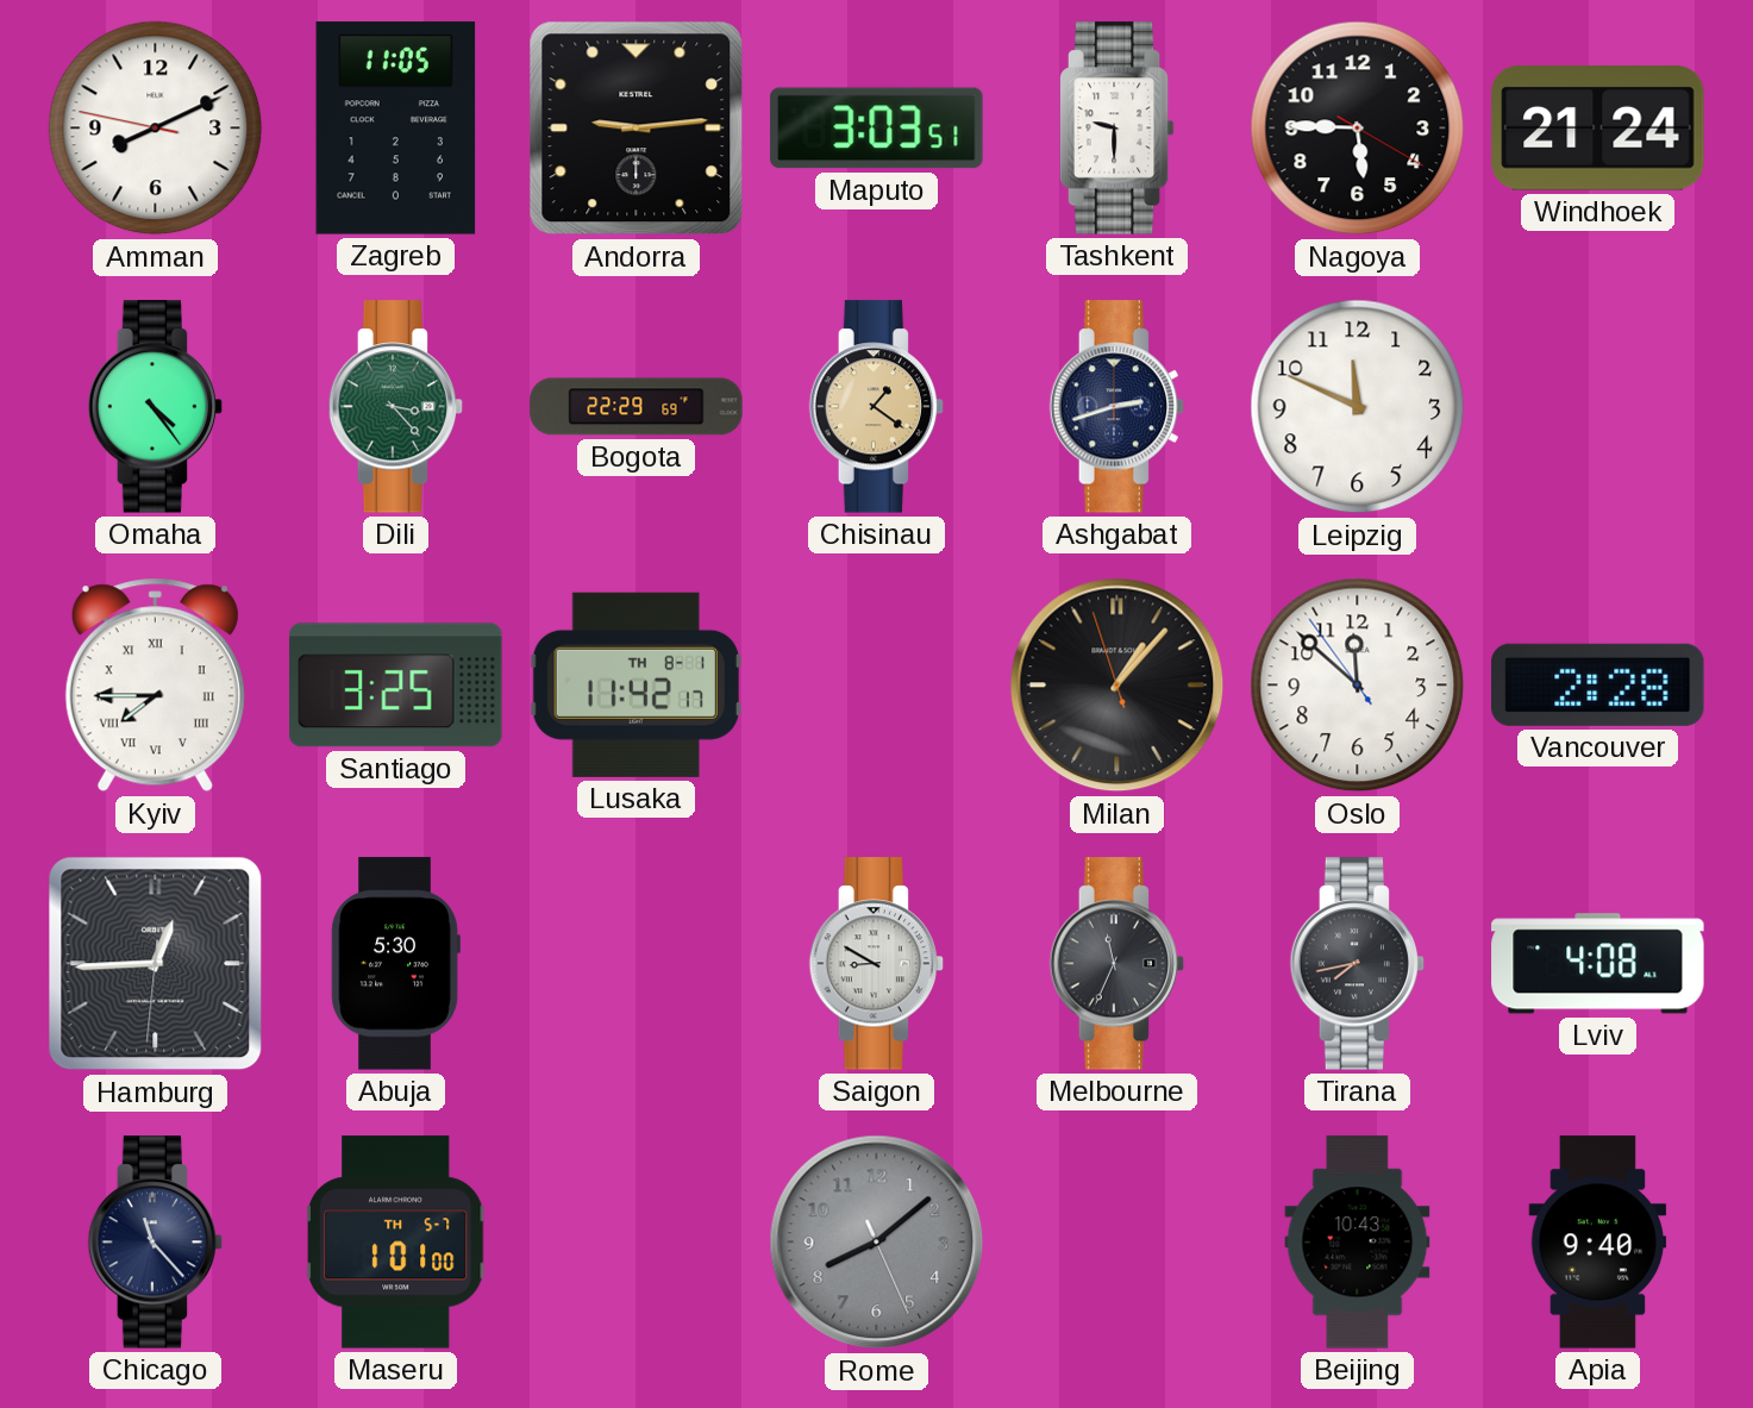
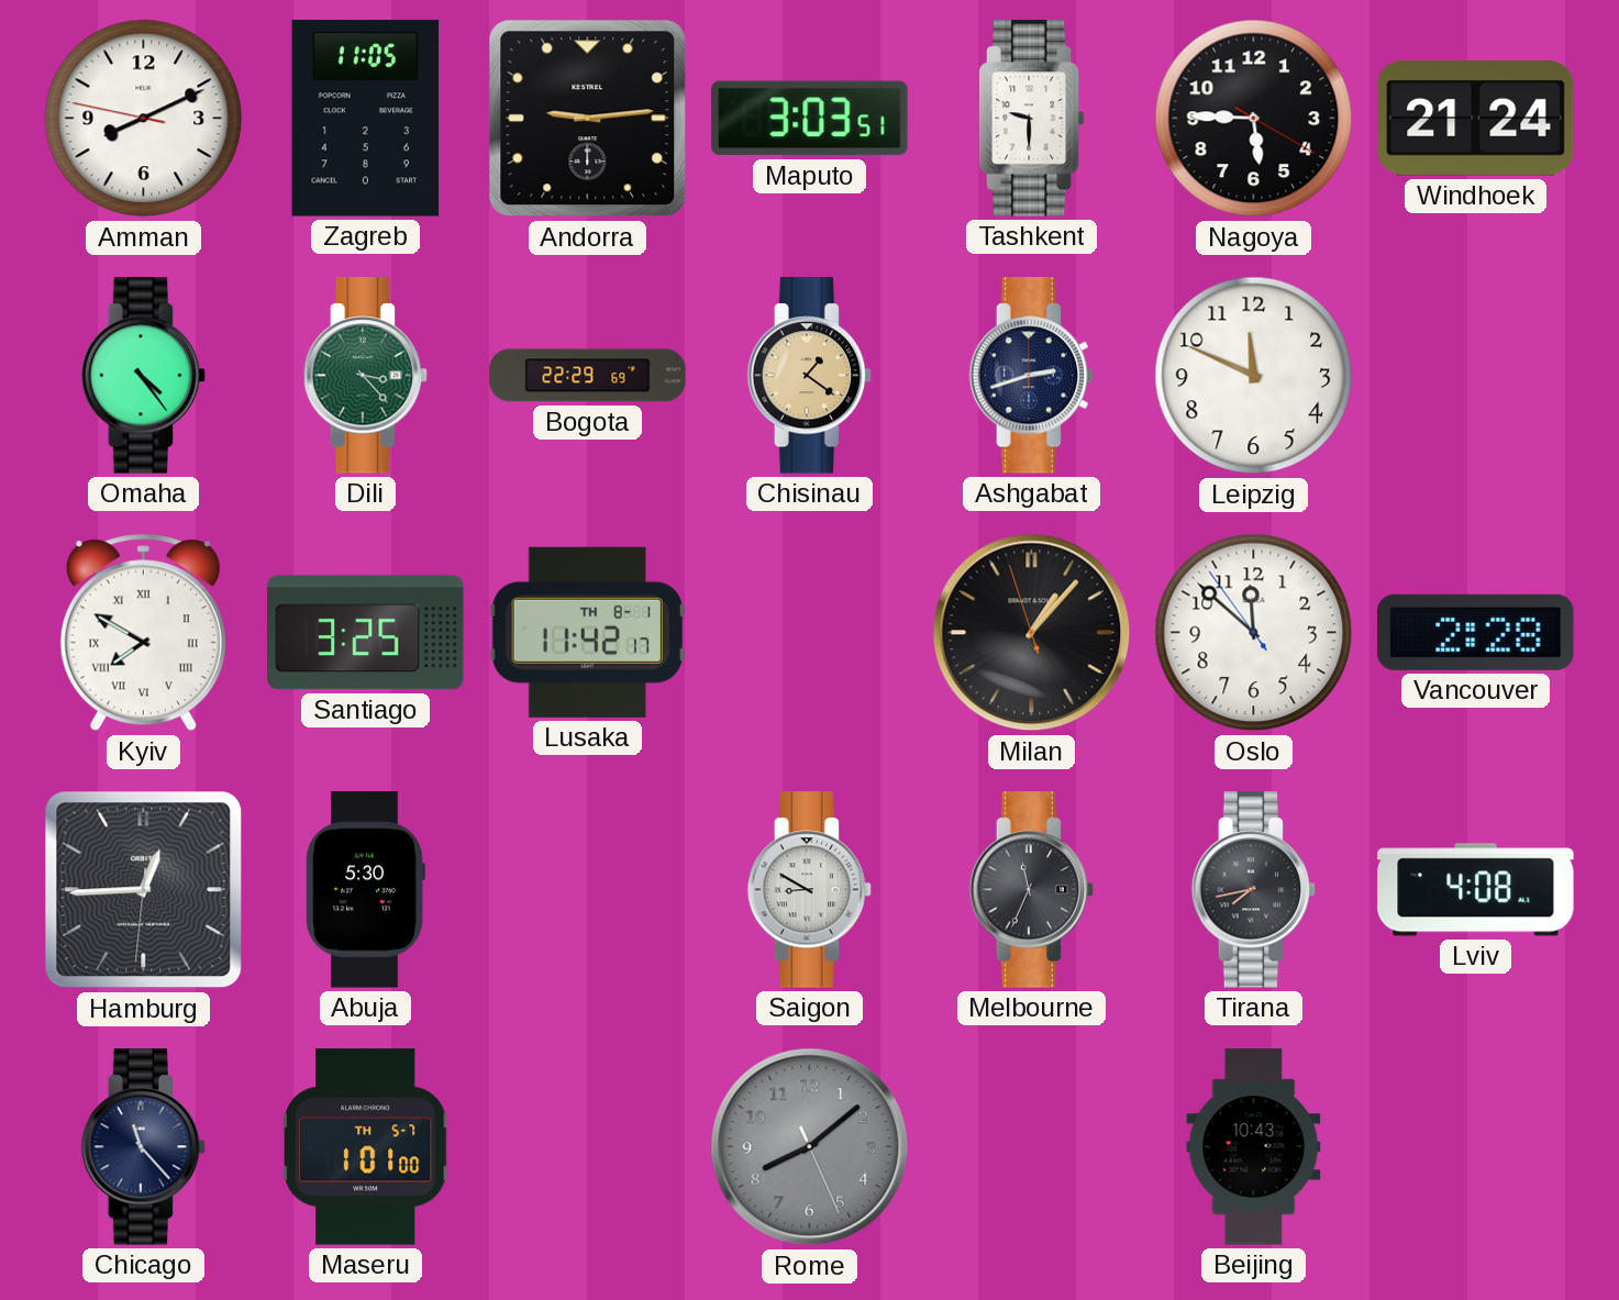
Kyiv: 7:45 -> 7:50 (143, 633)
Apia: 9:40 -> none (1598, 1243)
